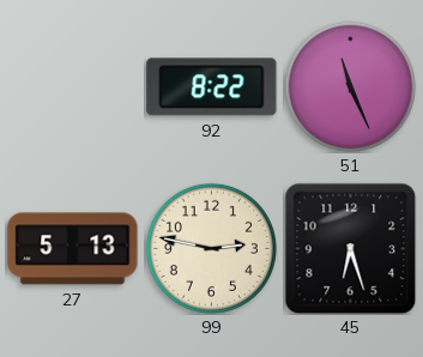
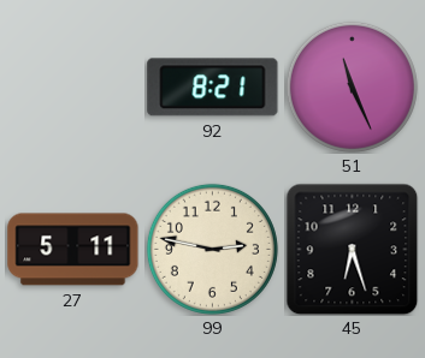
92: 8:22 -> 8:21 (213, 88)
27: 5:13 -> 5:11 (73, 250)
